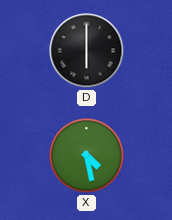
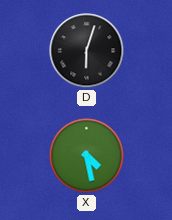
D: 6:00 -> 6:03 (87, 51)
